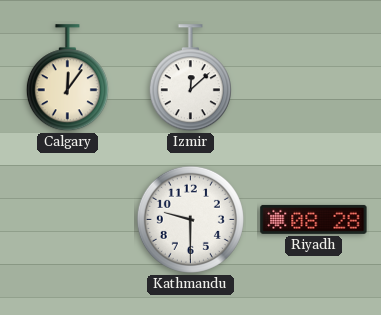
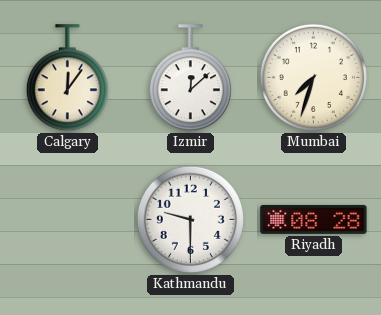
Mumbai: none -> 7:33 (313, 77)
